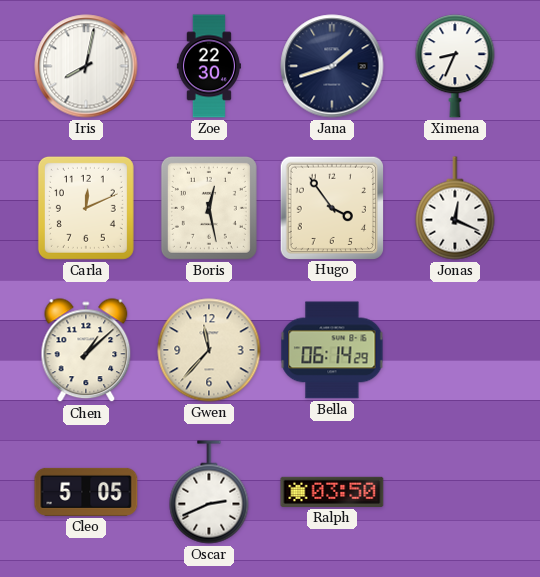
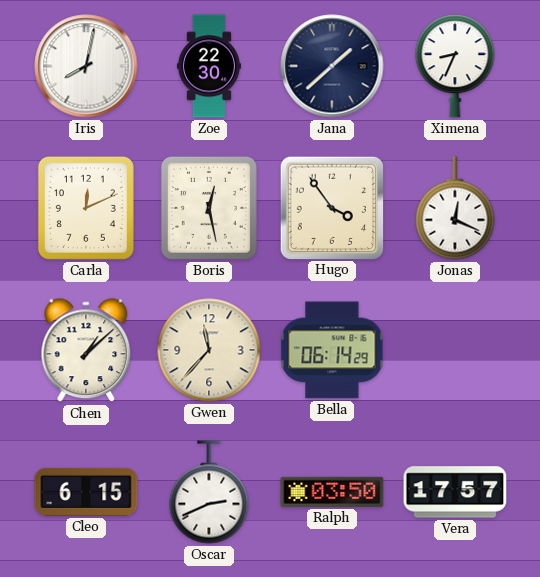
Jana: 1:42 -> 1:38 (332, 66)
Cleo: 5:05 -> 6:15 (86, 492)
Vera: none -> 17:57 (455, 492)
